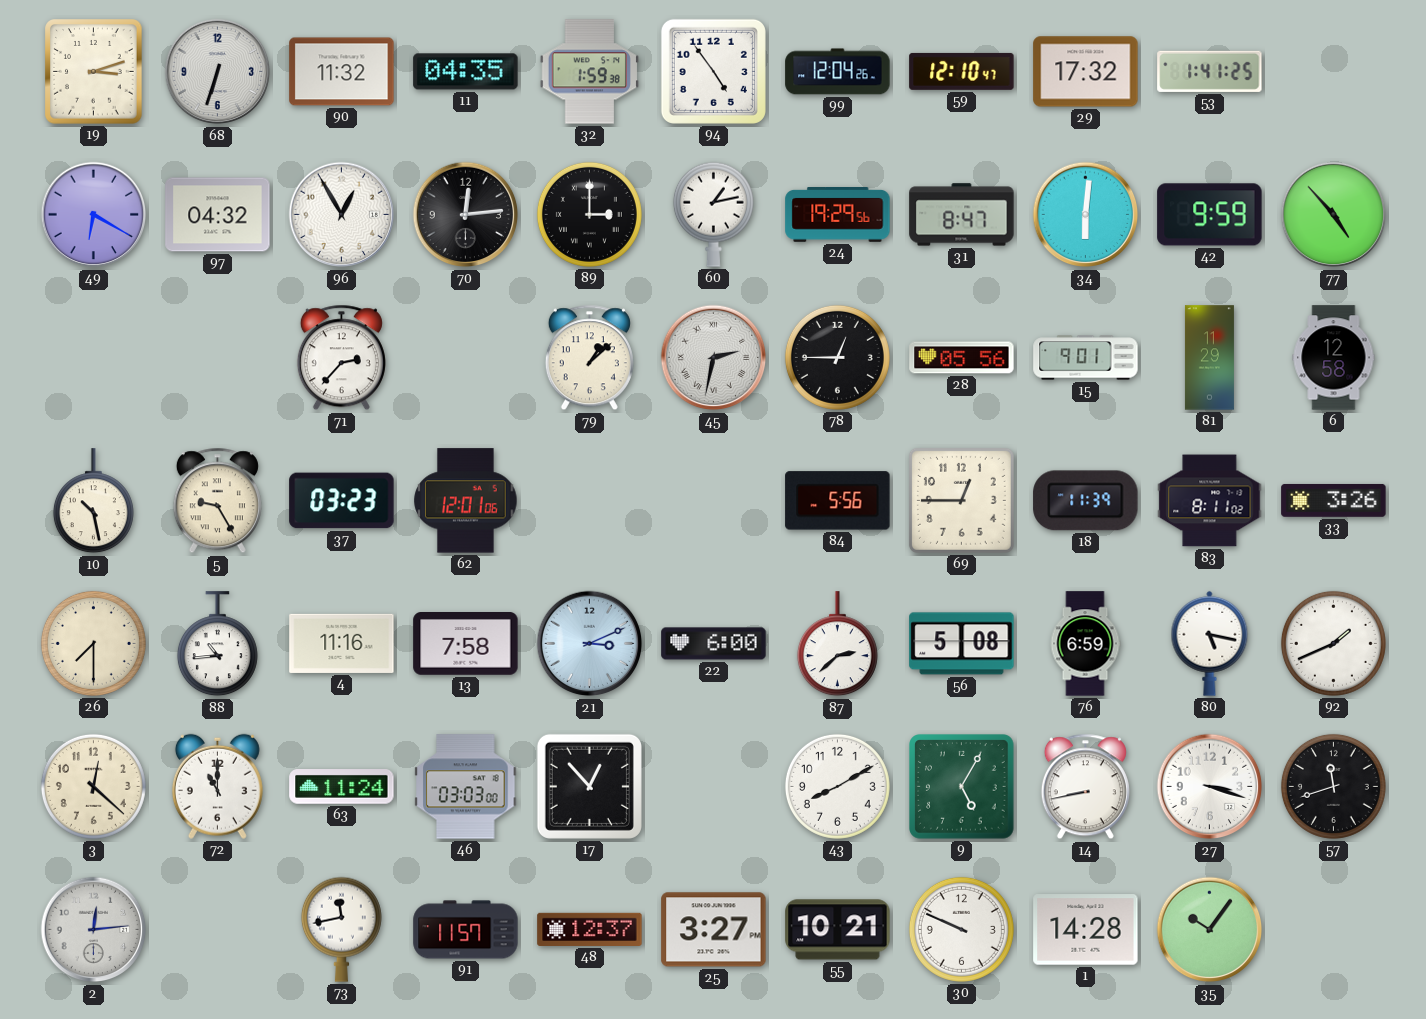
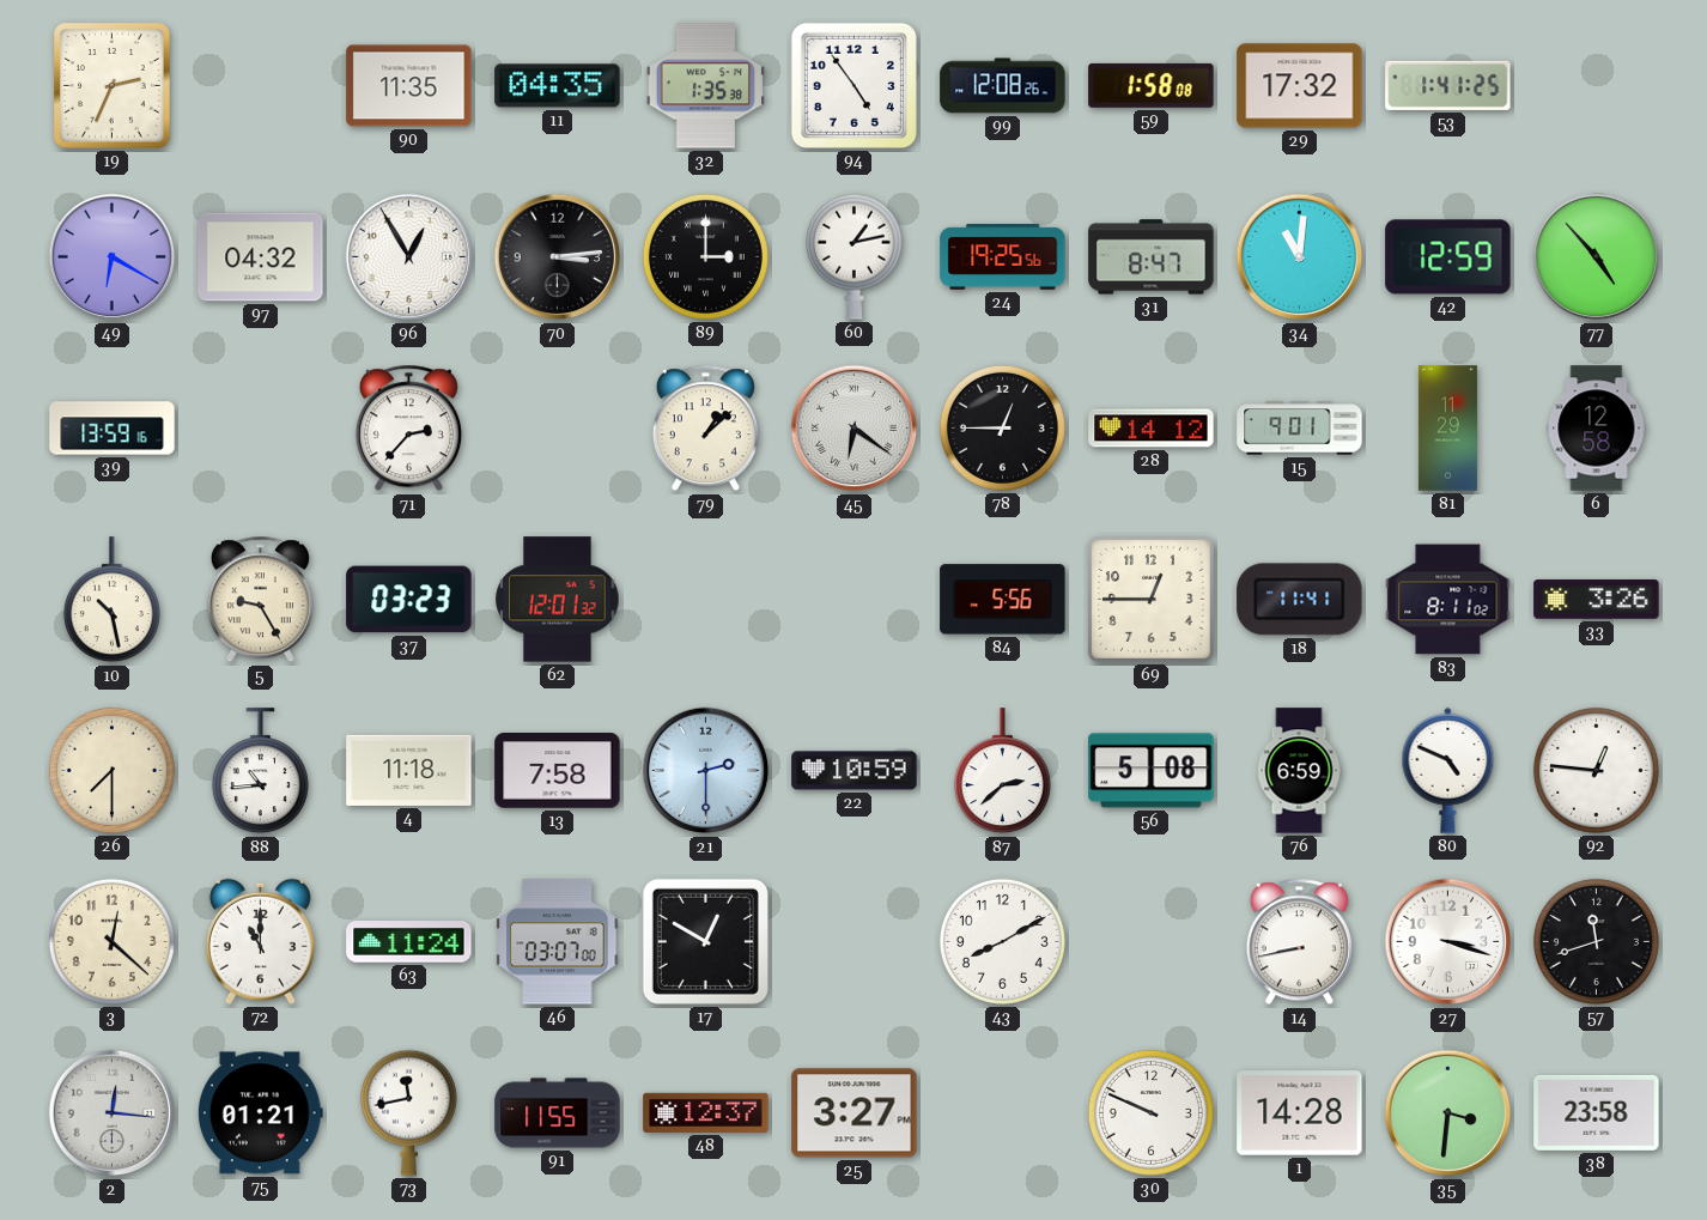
19: 3:12 -> 2:34 (113, 86)
68: 6:33 -> none (218, 72)
90: 11:32 -> 11:35 (409, 86)
32: 1:59 -> 1:35 (705, 86)
99: 12:04 -> 12:08 (1003, 86)
59: 12:10 -> 1:58 (1152, 85)
70: 12:14 -> 3:14 (558, 257)
24: 19:29 -> 19:25 (1003, 257)
34: 6:01 -> 11:01 (1300, 257)
42: 9:59 -> 12:59 (1448, 257)
39: none -> 13:59 (113, 429)
45: 2:32 -> 6:21 (855, 429)
28: 05:56 -> 14:12 (1152, 429)
62: 12:01:06 -> 12:01:32 (558, 600)
18: 11:39 -> 11:41 (1300, 600)
4: 11:16 -> 11:18 (409, 770)
21: 3:11 -> 2:30 (706, 771)
22: 6:00 -> 10:59 (855, 771)
80: 5:17 -> 4:49 (1448, 770)
92: 1:41 -> 12:46 (1596, 770)
46: 03:03 -> 03:07 (558, 942)
17: 12:53 -> 12:50 (705, 941)
9: 5:05 -> none (962, 787)
2: 12:14 -> 12:16 (113, 1113)
75: none -> 01:21 (260, 1113)
91: 11:57 -> 11:55 (558, 1113)
55: 10:21 -> none (838, 930)
35: 10:06 -> 3:31 (1448, 1113)
38: none -> 23:58 (1597, 1112)
